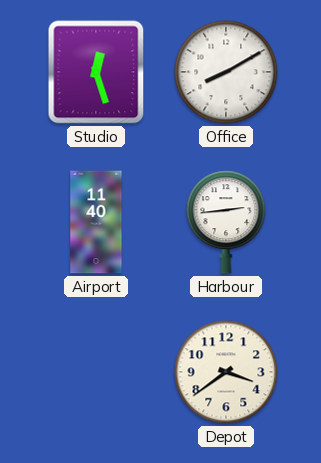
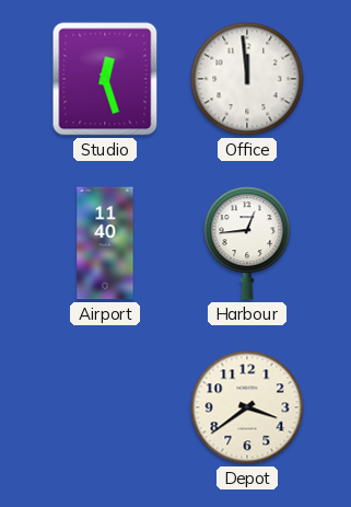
Office: 8:10 -> 11:59 (247, 79)
Harbour: 2:44 -> 12:44 (247, 243)
